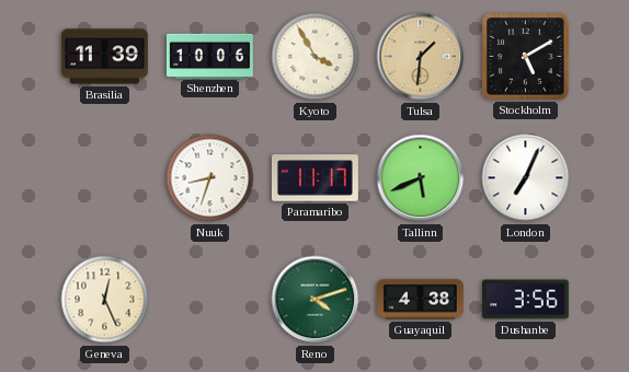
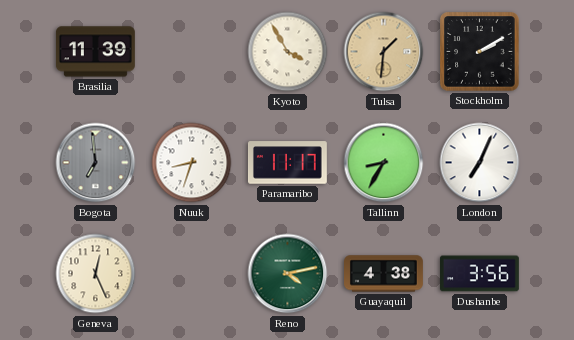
Shenzhen: 10:06 -> none (209, 56)
Stockholm: 5:10 -> 2:10 (480, 52)
Bogota: none -> 6:59 (96, 163)
Tallinn: 5:41 -> 8:35 (384, 163)
Reno: 4:12 -> 4:13 (288, 274)
